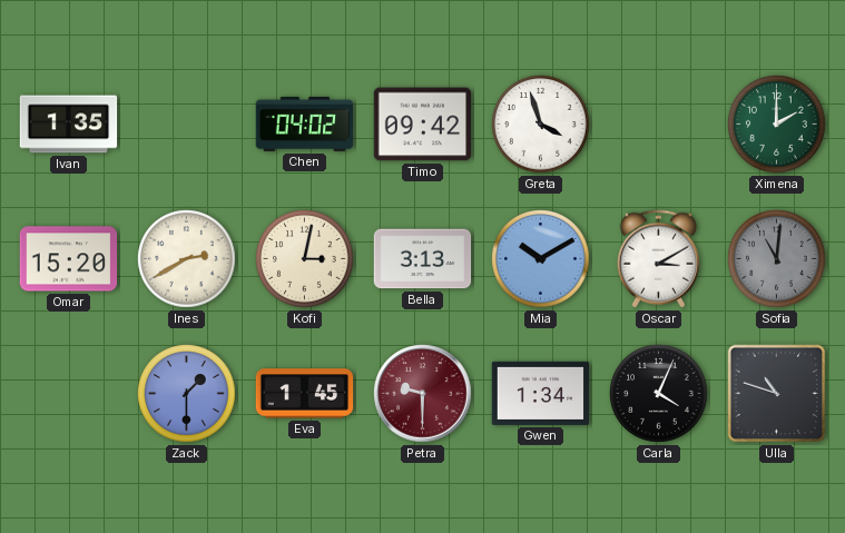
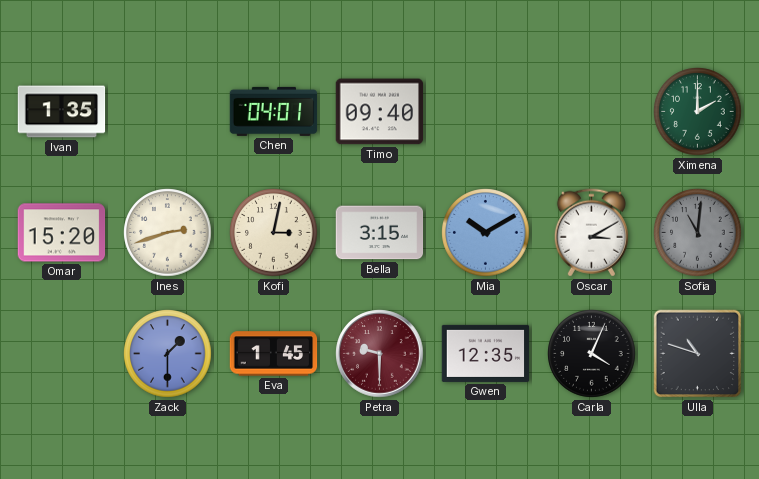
Chen: 04:02 -> 04:01 (274, 111)
Timo: 09:42 -> 09:40 (380, 112)
Greta: 3:57 -> none (541, 125)
Ines: 2:40 -> 2:42 (168, 233)
Bella: 3:13 -> 3:15 (380, 233)
Gwen: 1:34 -> 12:35 (486, 353)
